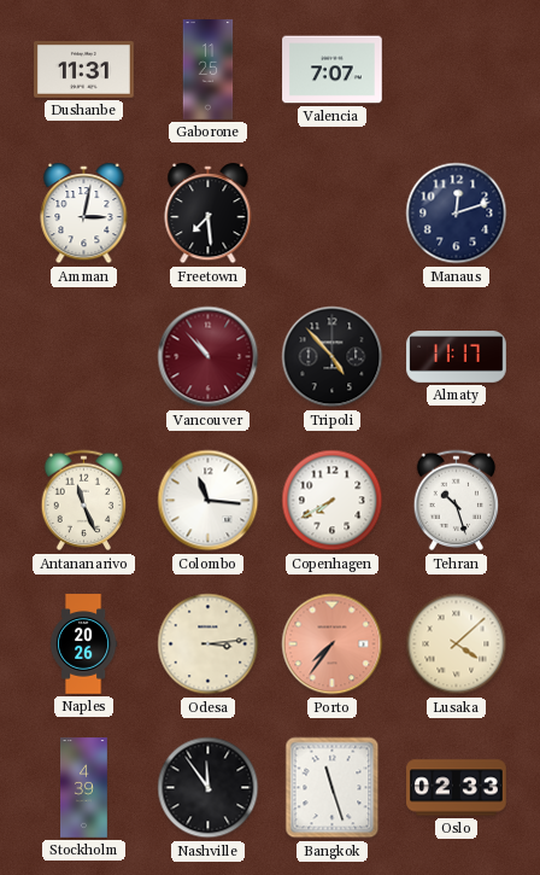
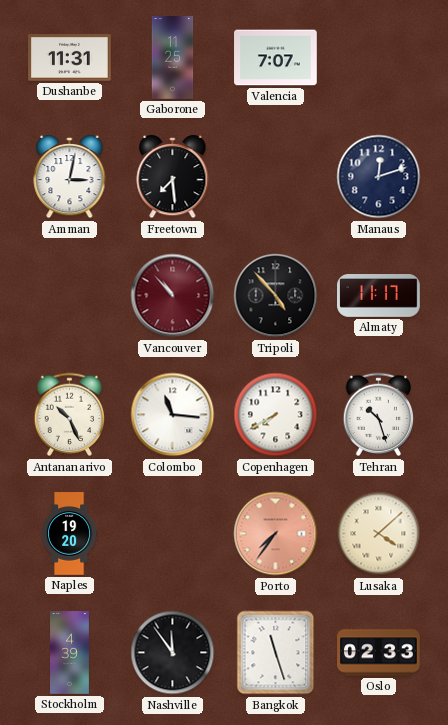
Antananarivo: 11:26 -> 10:26 (70, 415)
Naples: 20:26 -> 19:20 (69, 534)
Odesa: 3:14 -> none (209, 644)
